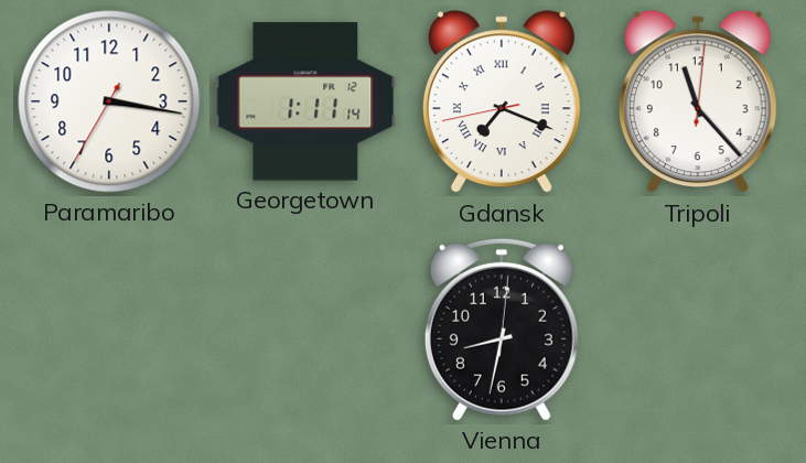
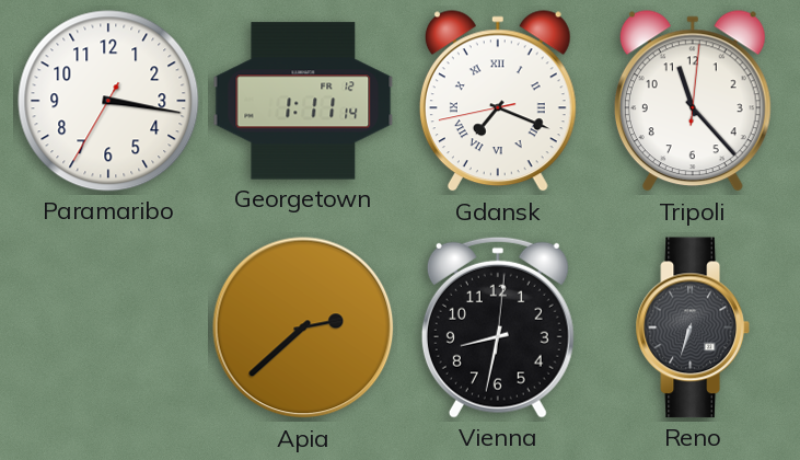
Apia: none -> 2:38 (303, 327)
Reno: none -> 6:33 (693, 327)
